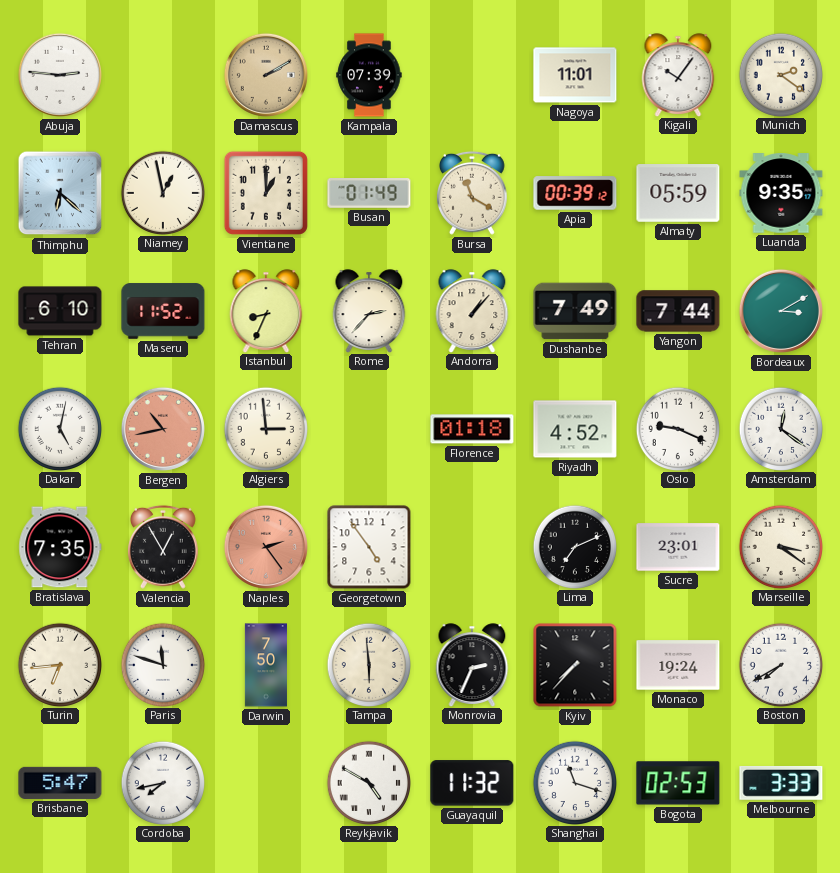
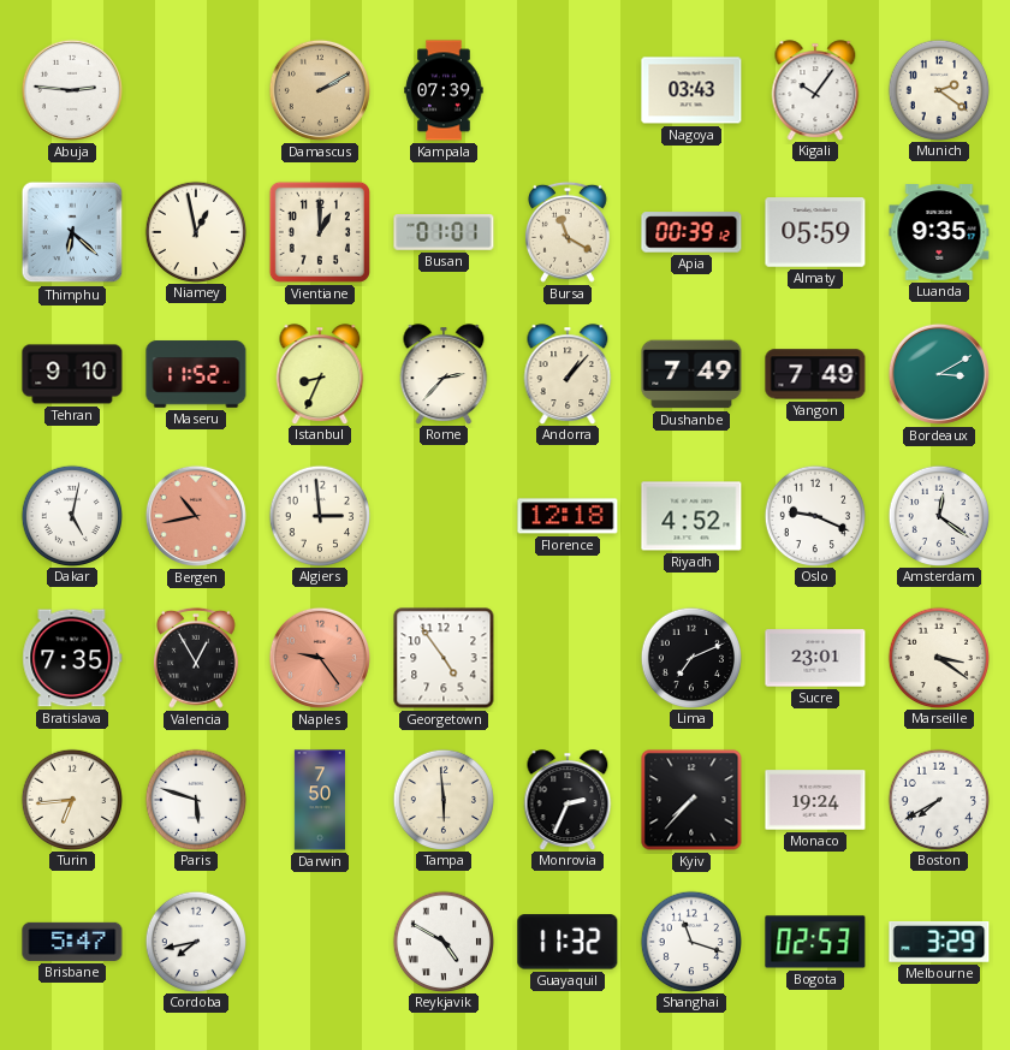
Nagoya: 11:01 -> 03:43 (691, 90)
Busan: 01:49 -> 01:01 (444, 232)
Tehran: 6:10 -> 9:10 (72, 374)
Yangon: 7:44 -> 7:49 (815, 374)
Florence: 01:18 -> 12:18 (568, 516)
Naples: 2:24 -> 9:24 (320, 658)
Paris: 11:48 -> 5:48 (195, 799)
Melbourne: 3:33 -> 3:29 (939, 942)
